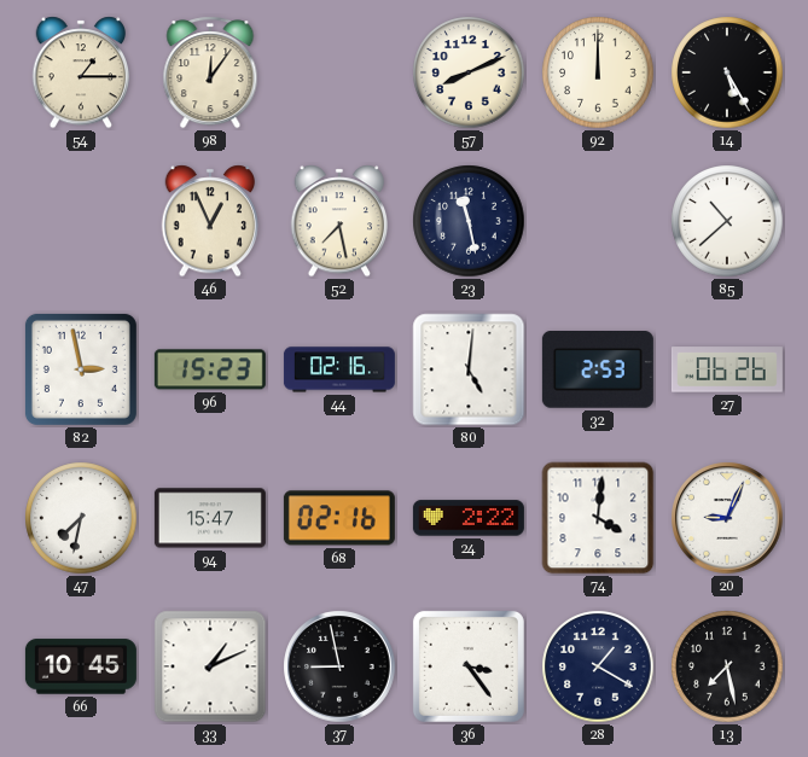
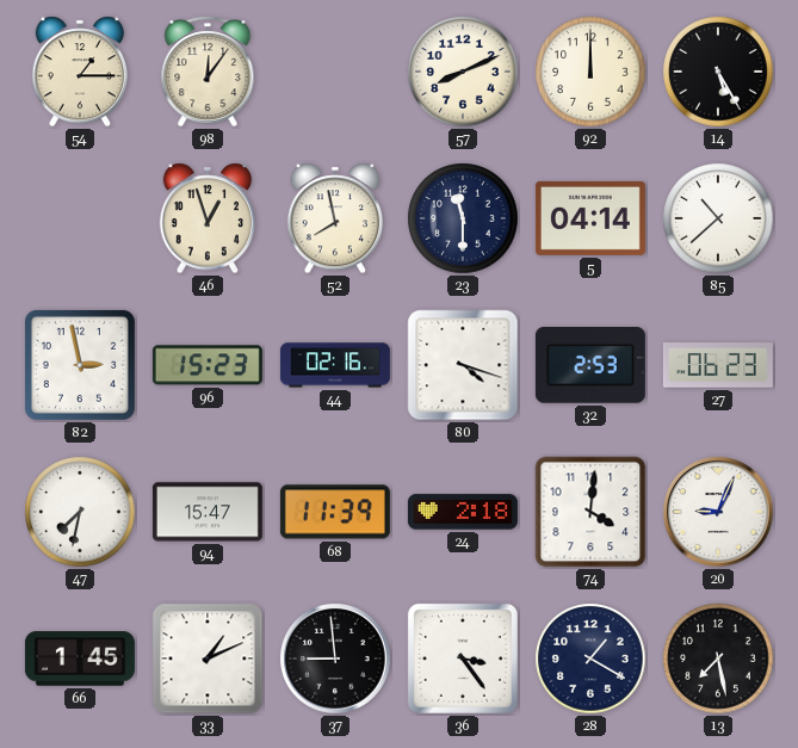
46: 12:56 -> 12:57 (208, 218)
52: 7:28 -> 7:58 (335, 218)
23: 11:28 -> 11:30 (463, 218)
5: none -> 04:14 (590, 218)
80: 5:01 -> 4:18 (463, 365)
27: 06:26 -> 06:23 (718, 365)
68: 02:16 -> 11:39 (335, 512)
24: 2:22 -> 2:18 (463, 512)
66: 10:45 -> 1:45 (80, 659)
37: 8:58 -> 8:59 (335, 659)
